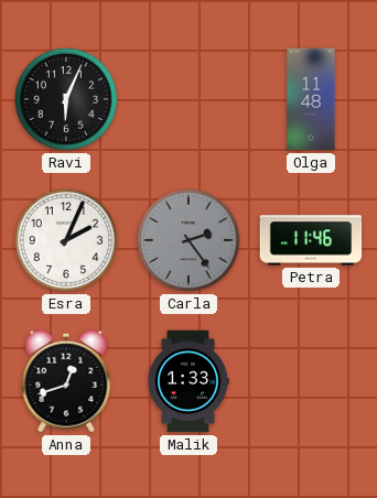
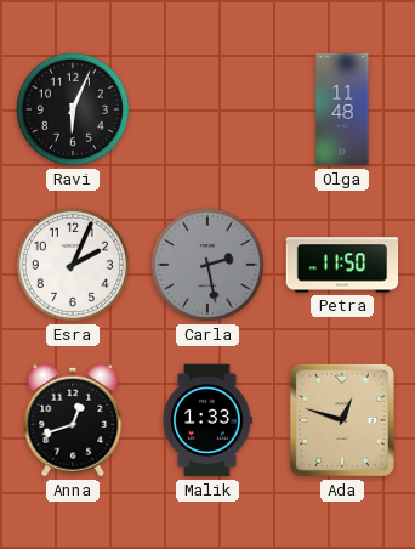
Carla: 2:24 -> 2:28 (207, 265)
Petra: 11:46 -> 11:50 (342, 265)
Ada: none -> 12:48 (342, 420)
